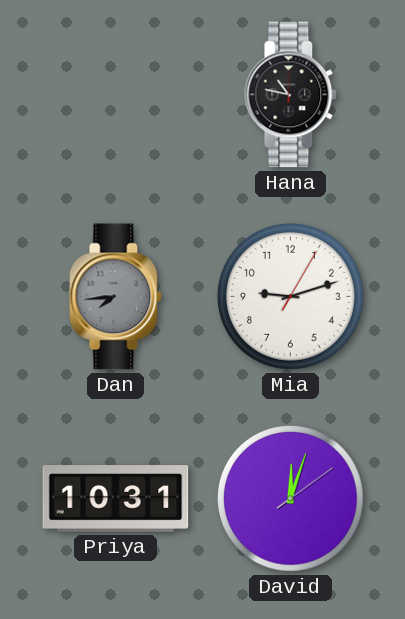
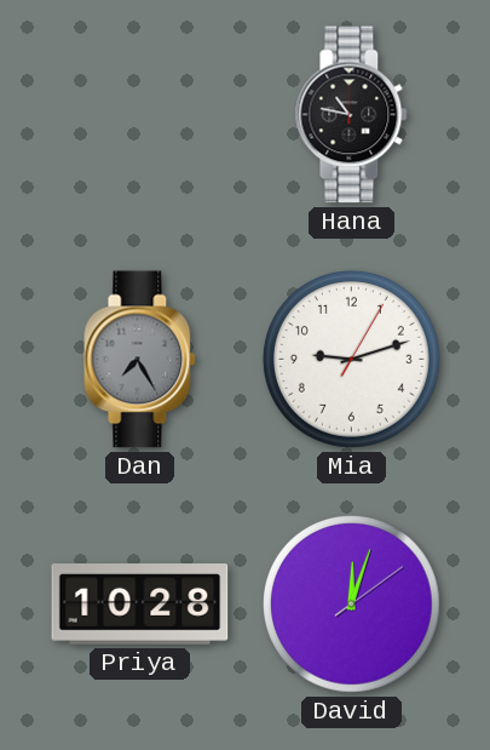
Dan: 7:44 -> 7:25 (140, 360)
Priya: 10:31 -> 10:28 (140, 605)
